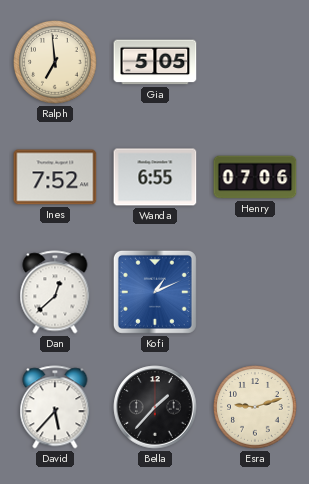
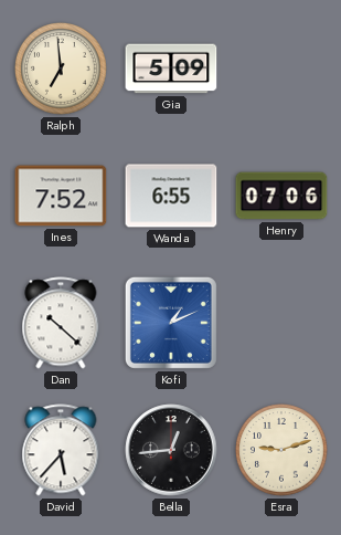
Gia: 5:05 -> 5:09 (171, 69)
Dan: 12:38 -> 10:22 (61, 323)
Bella: 1:37 -> 12:44 (171, 450)
